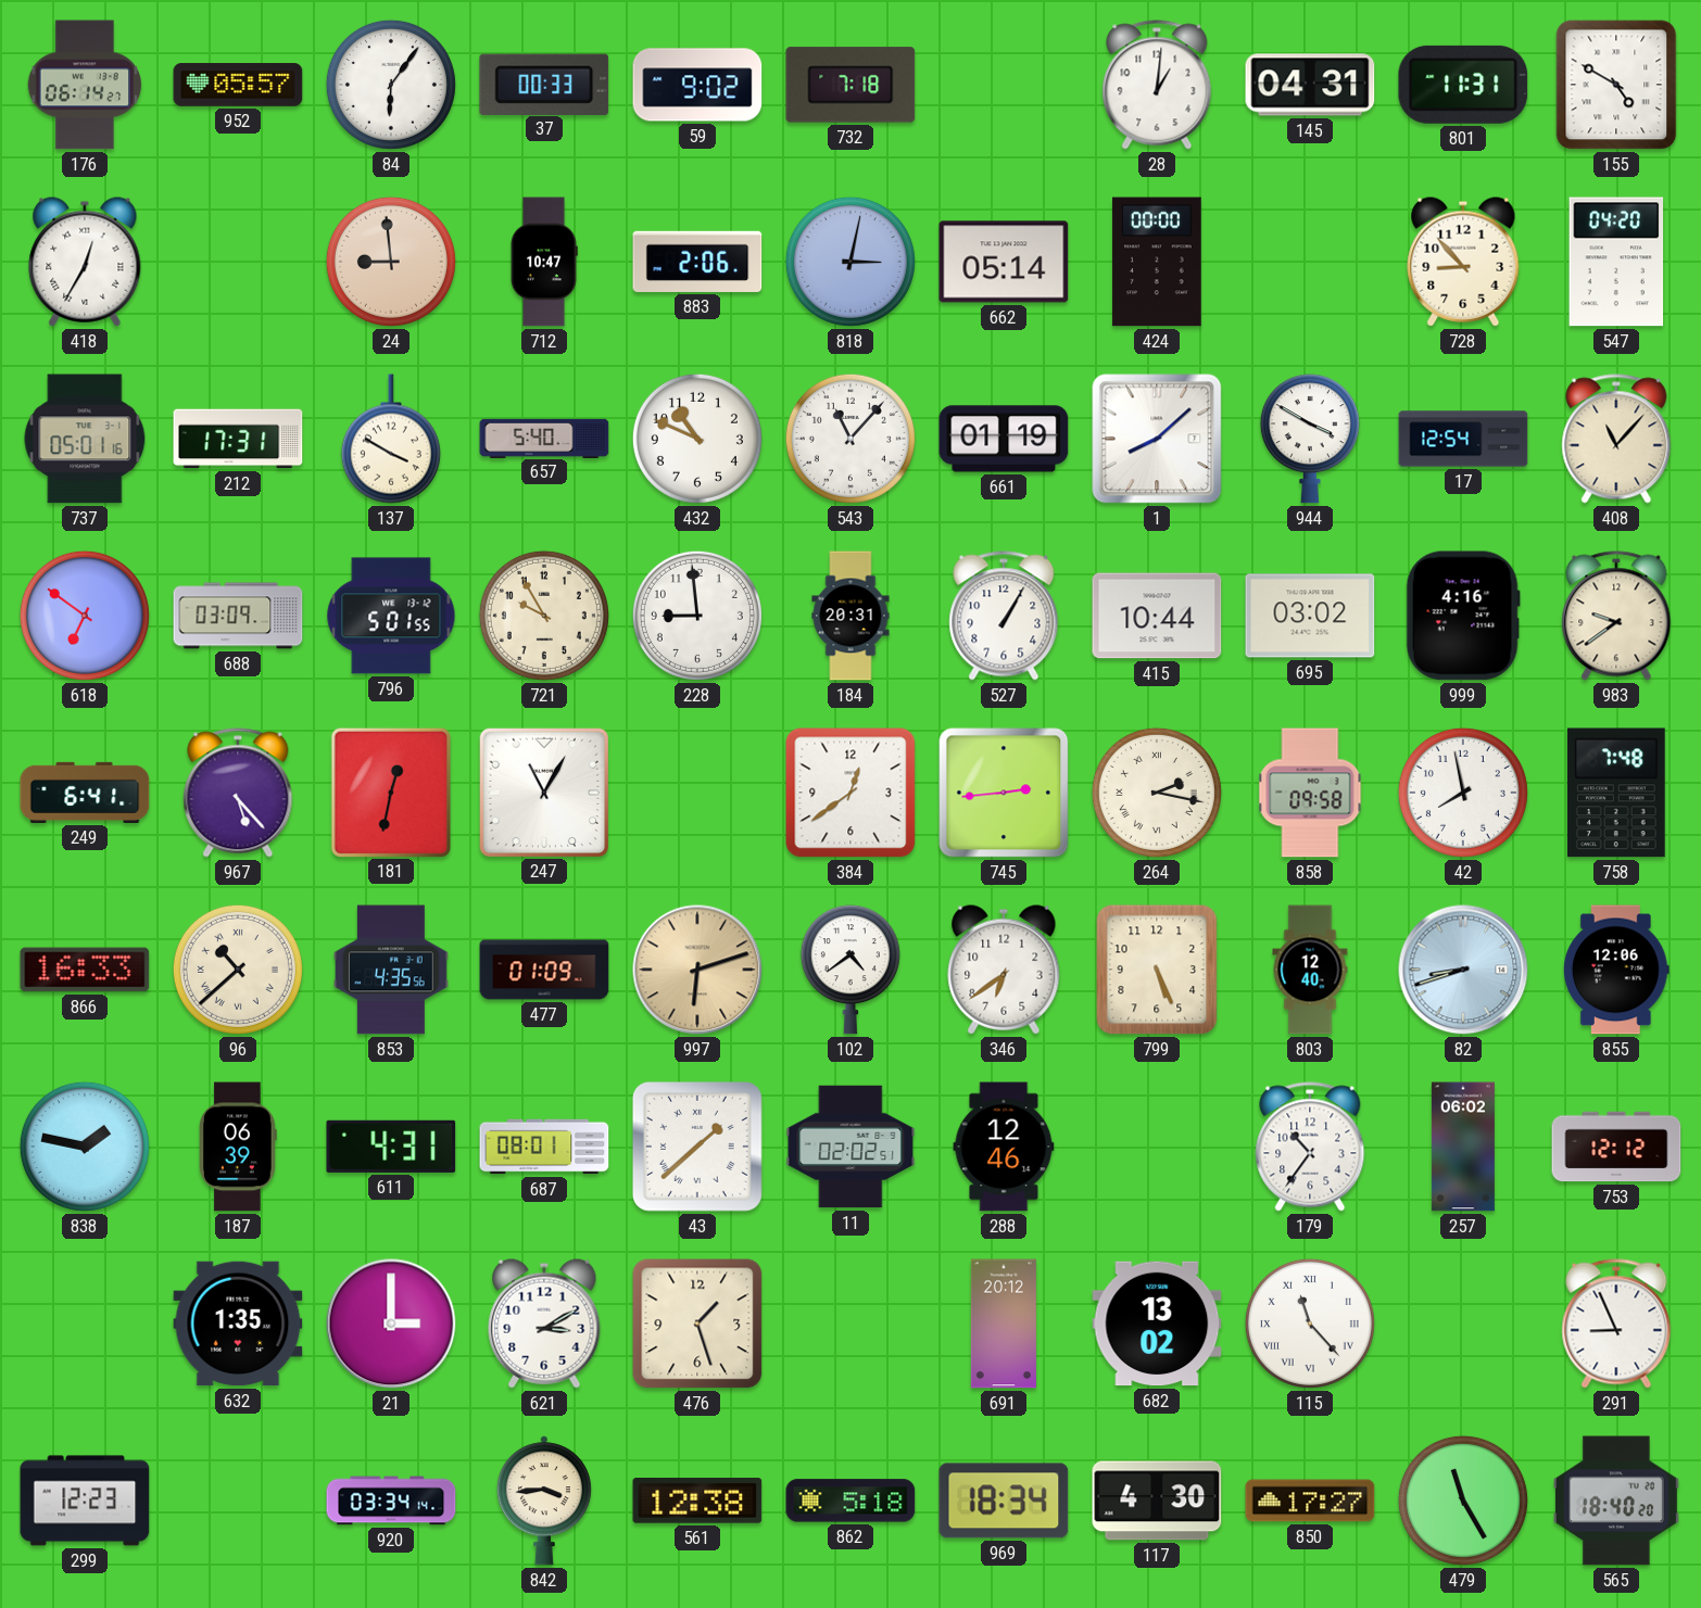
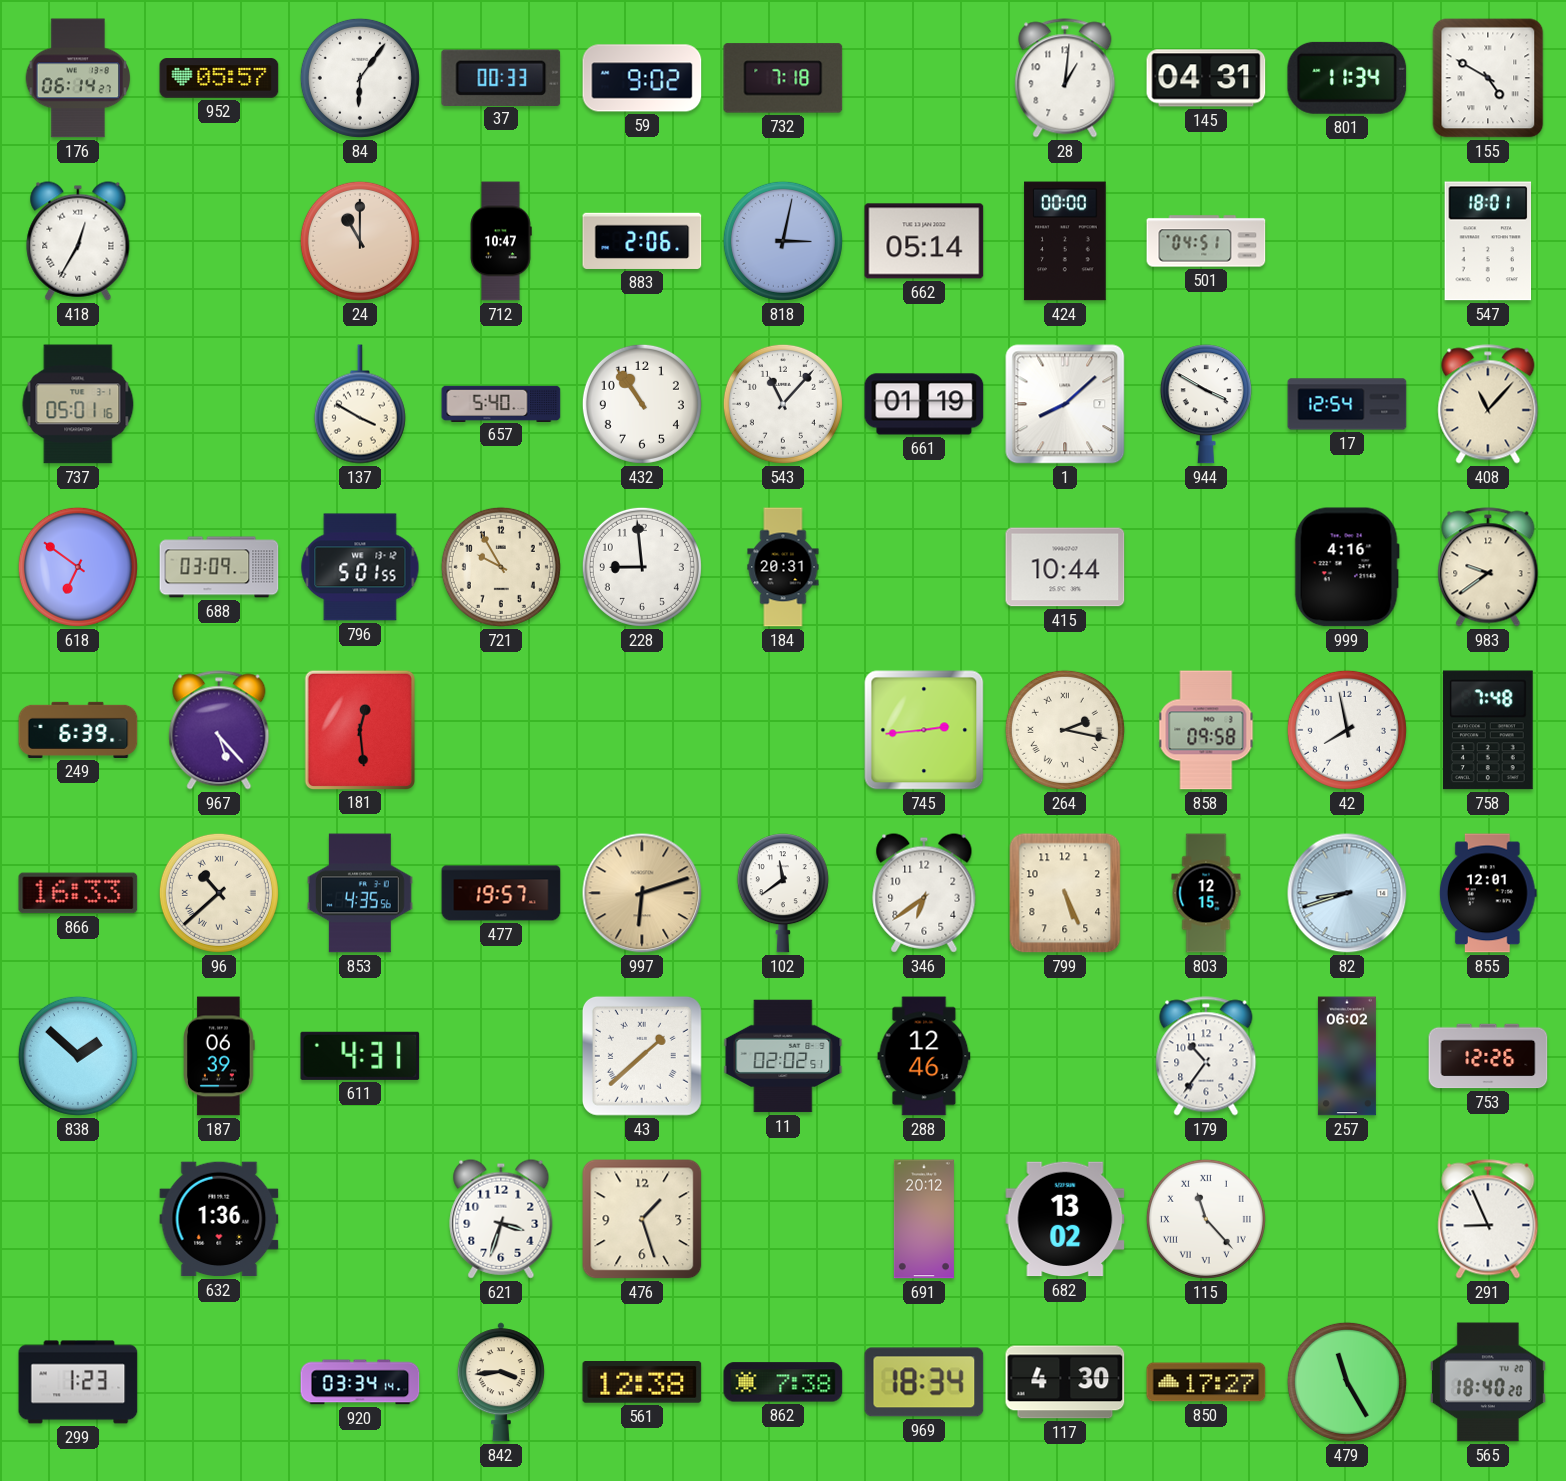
801: 11:31 -> 11:34 (1347, 78)
24: 8:59 -> 11:00 (360, 241)
501: none -> 04:51 (1206, 241)
728: 8:53 -> none (1463, 262)
547: 04:20 -> 18:01 (1488, 241)
212: 17:31 -> none (238, 439)
432: 10:49 -> 10:54 (642, 404)
527: 1:05 -> none (1004, 616)
695: 03:02 -> none (1310, 616)
249: 6:41 -> 6:39 (78, 730)
181: 12:32 -> 12:29 (359, 729)
247: 11:05 -> none (543, 792)
384: 12:39 -> none (850, 793)
477: 01:09 -> 19:57 (501, 893)
102: 4:39 -> 11:39 (783, 893)
803: 12:40 -> 12:15 (1206, 893)
855: 12:06 -> 12:01 (1488, 893)
838: 1:47 -> 1:52 (78, 1056)
687: 08:01 -> none (544, 1147)
753: 12:12 -> 12:26 (1488, 1056)
632: 1:35 -> 1:36 (219, 1219)
21: 3:00 -> none (391, 1324)
621: 3:10 -> 3:33 (501, 1219)
299: 12:23 -> 1:23 (78, 1382)
862: 5:18 -> 7:38 (783, 1382)
